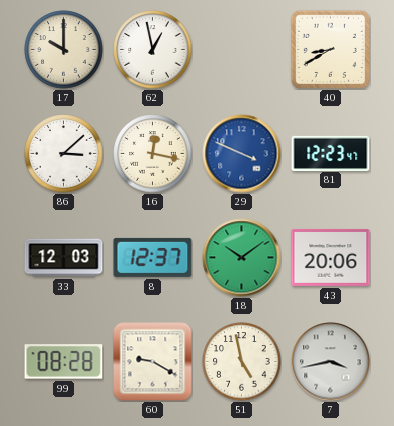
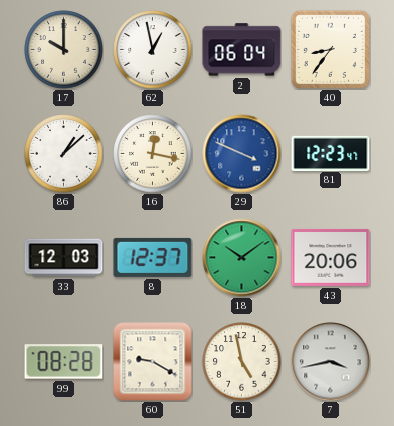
2: none -> 06:04 (242, 50)
40: 8:40 -> 8:36 (330, 49)
86: 3:08 -> 1:08 (64, 154)
